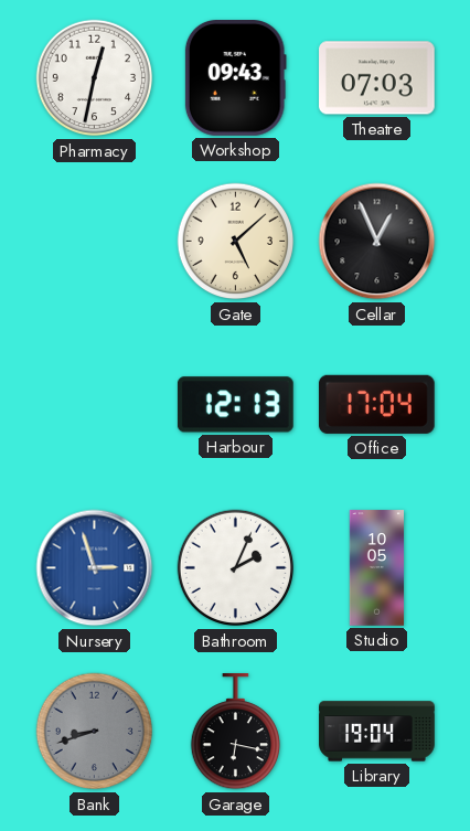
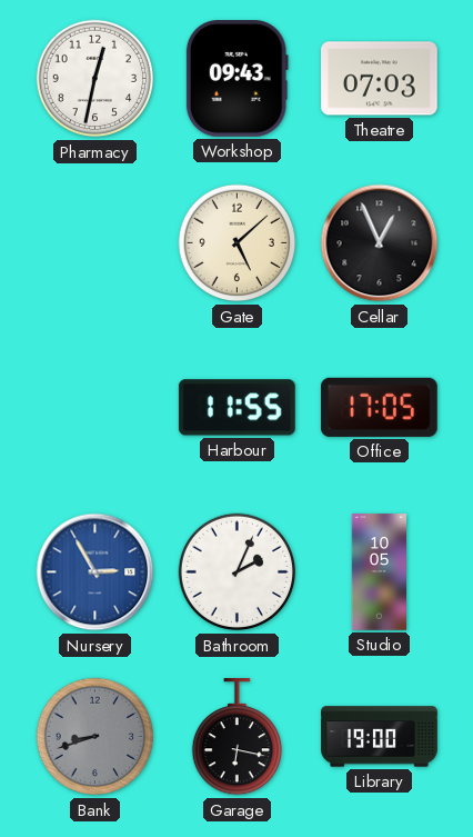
Harbour: 12:13 -> 11:55 (236, 408)
Office: 17:04 -> 17:05 (379, 407)
Nursery: 2:57 -> 2:55 (95, 572)
Library: 19:04 -> 19:00 (380, 737)
